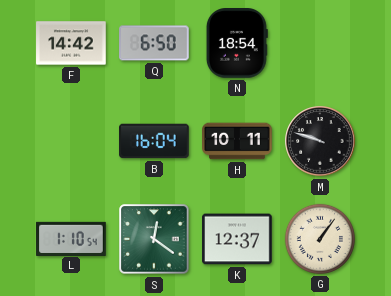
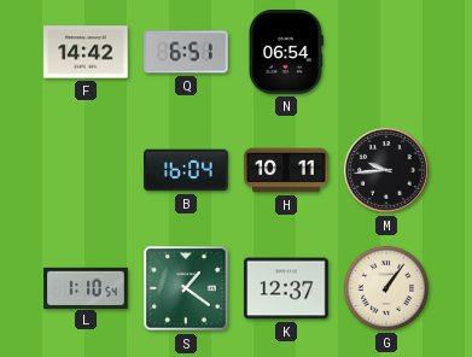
Q: 6:50 -> 6:51 (186, 52)
N: 18:54 -> 06:54 (286, 52)
M: 9:48 -> 9:44 (386, 170)
S: 12:21 -> 1:21 (186, 288)
